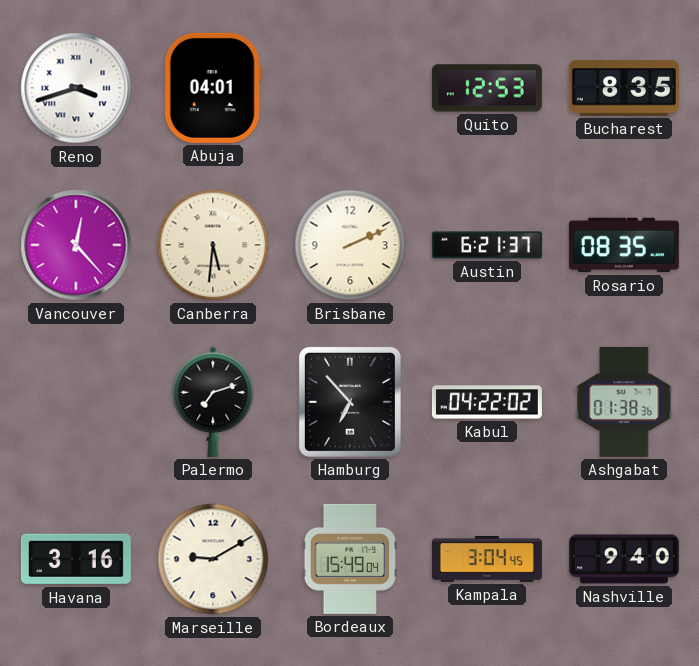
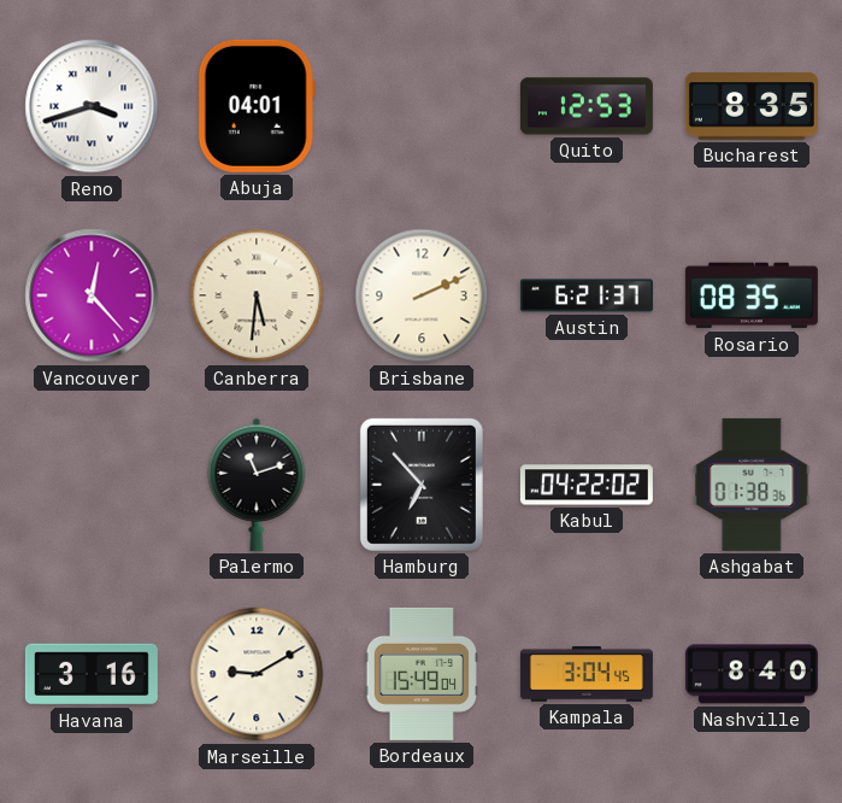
Palermo: 7:12 -> 11:12 (257, 485)
Nashville: 9:40 -> 8:40 (752, 674)
